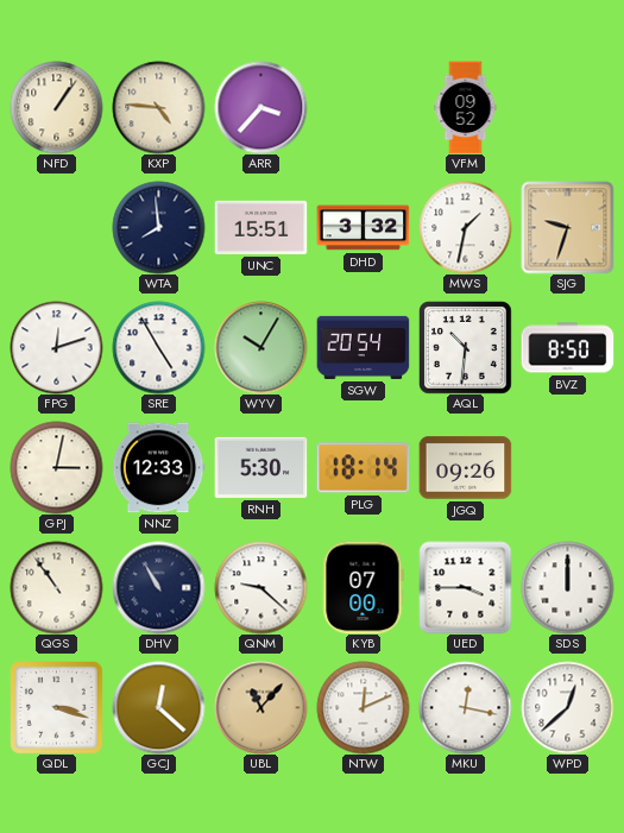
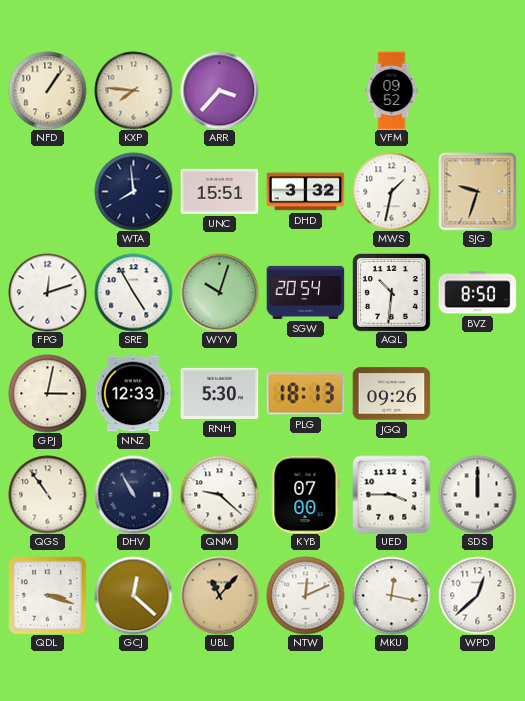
KXP: 4:46 -> 7:46 (133, 90)
WYV: 10:05 -> 10:03 (219, 292)
PLG: 18:14 -> 18:13 (305, 394)
